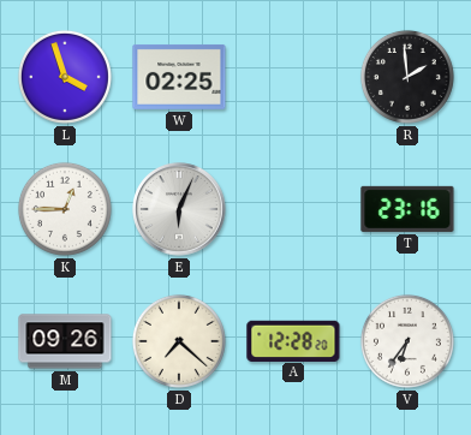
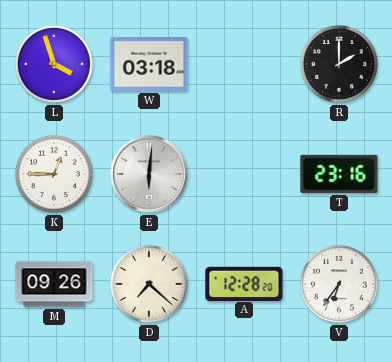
W: 02:25 -> 03:18 (149, 64)
R: 1:59 -> 2:00 (339, 64)
E: 6:04 -> 6:01 (149, 174)
